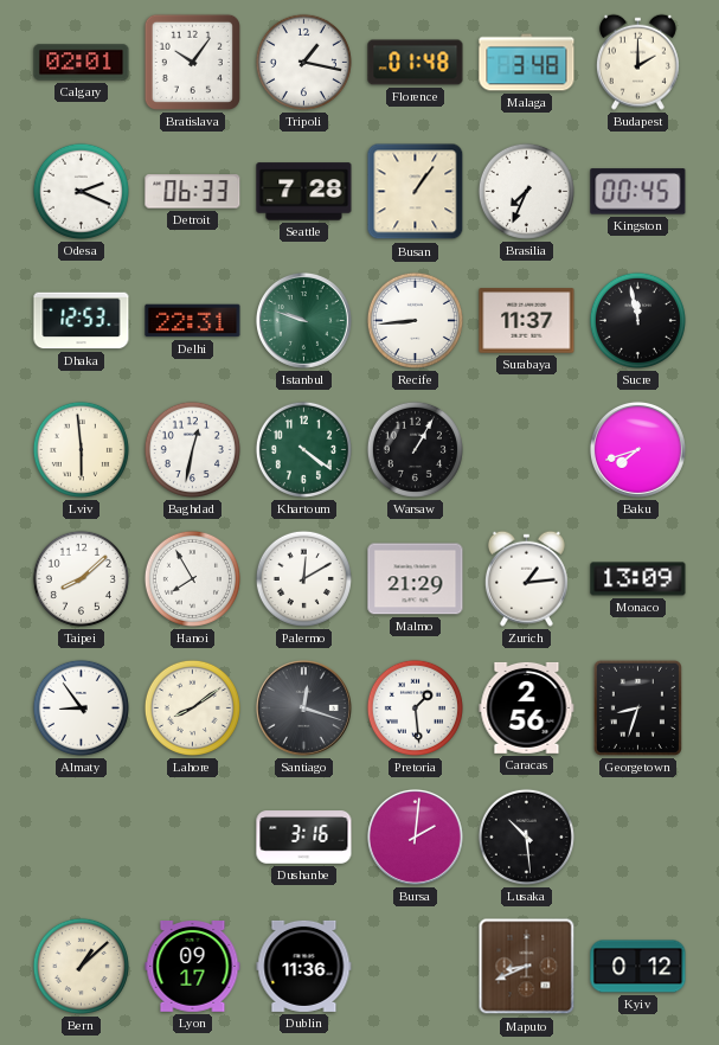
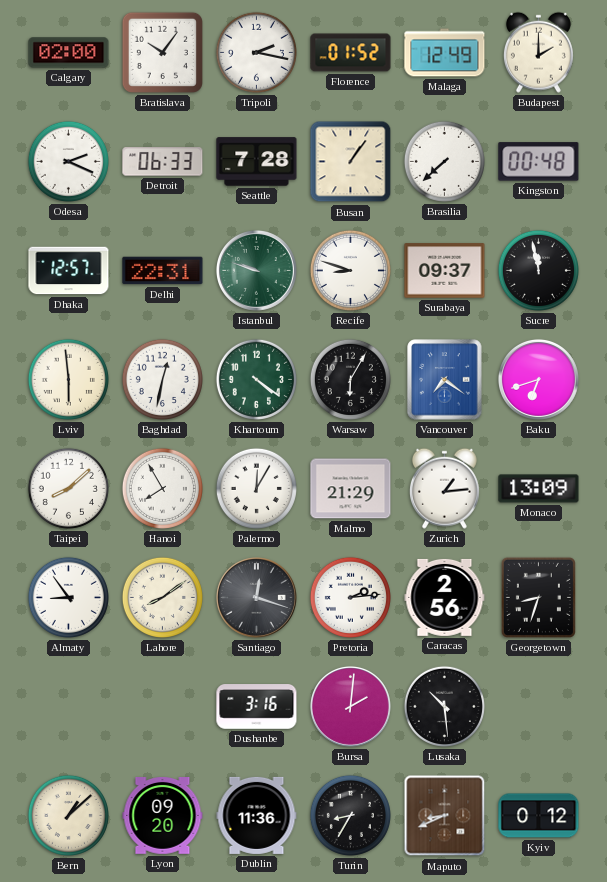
Calgary: 02:01 -> 02:00 (69, 53)
Tripoli: 1:17 -> 2:17 (256, 52)
Florence: 01:48 -> 01:52 (351, 53)
Malaga: 3:48 -> 12:49 (445, 53)
Brasilia: 7:34 -> 7:38 (444, 161)
Kingston: 00:45 -> 00:48 (539, 162)
Dhaka: 12:53 -> 12:57 (69, 271)
Recife: 8:44 -> 8:48 (350, 270)
Surabaya: 11:37 -> 09:37 (445, 271)
Warsaw: 1:05 -> 6:05 (350, 379)
Vancouver: none -> 7:21 (445, 380)
Baku: 7:42 -> 6:42 (538, 379)
Palermo: 12:10 -> 12:05 (256, 488)
Pretoria: 1:29 -> 2:14 (350, 597)
Lyon: 09:17 -> 09:20 (163, 816)
Turin: none -> 8:35 (350, 815)
